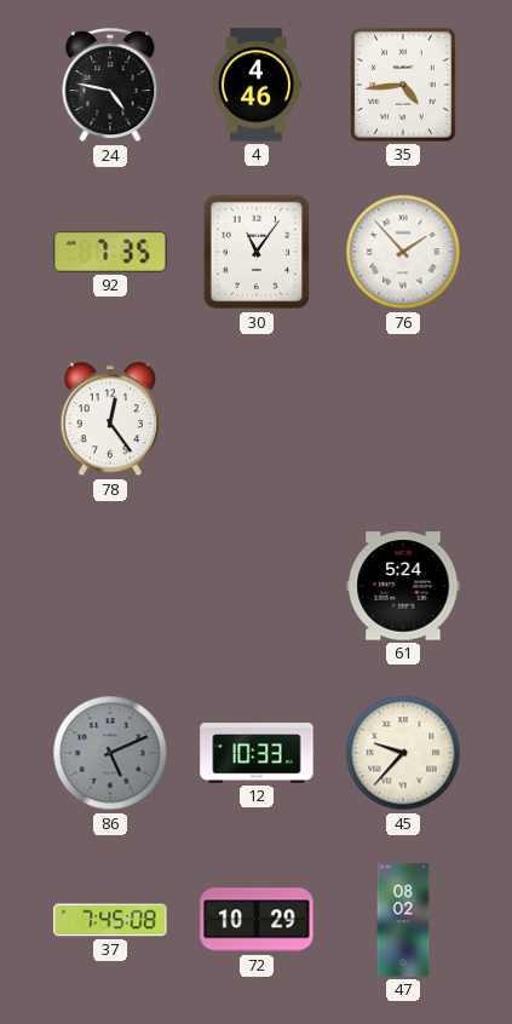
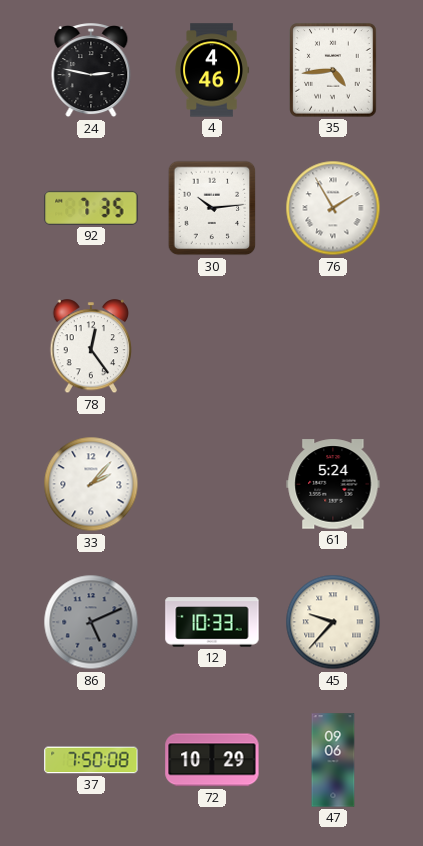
24: 4:47 -> 2:47 (91, 71)
30: 11:06 -> 10:14 (212, 208)
76: 1:53 -> 1:55 (333, 208)
33: none -> 2:07 (91, 484)
37: 7:45 -> 7:50 (91, 760)
47: 08:02 -> 09:06 (333, 760)
